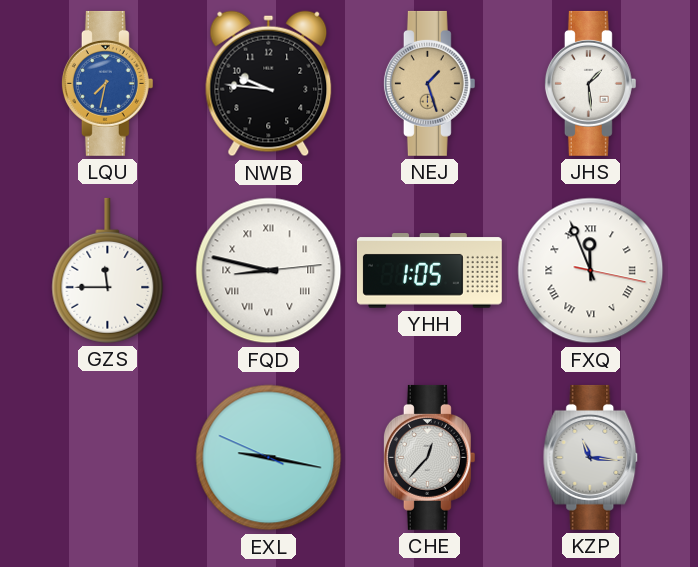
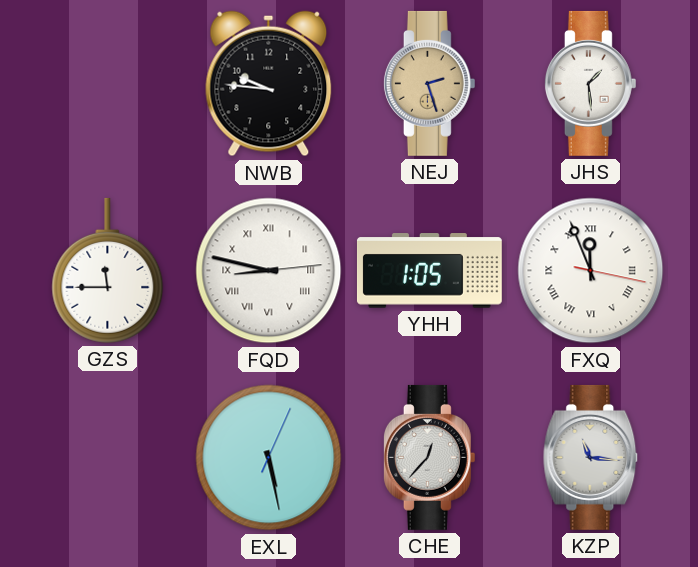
LQU: 7:32 -> none (107, 83)
NEJ: 1:27 -> 2:27 (429, 83)
EXL: 9:16 -> 5:28 (269, 458)
